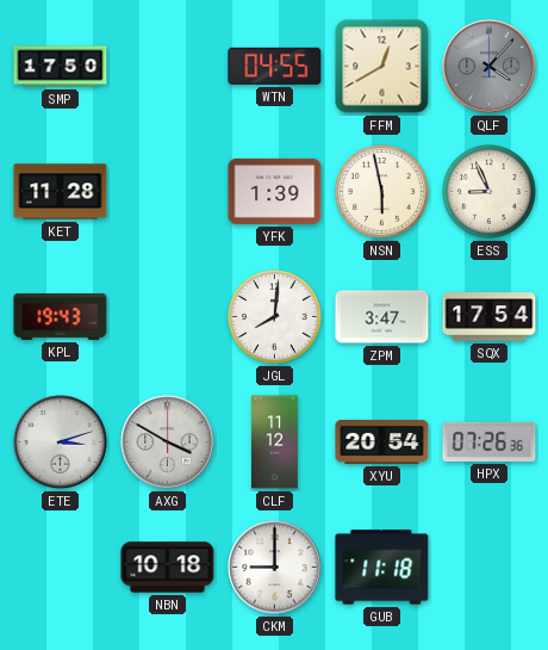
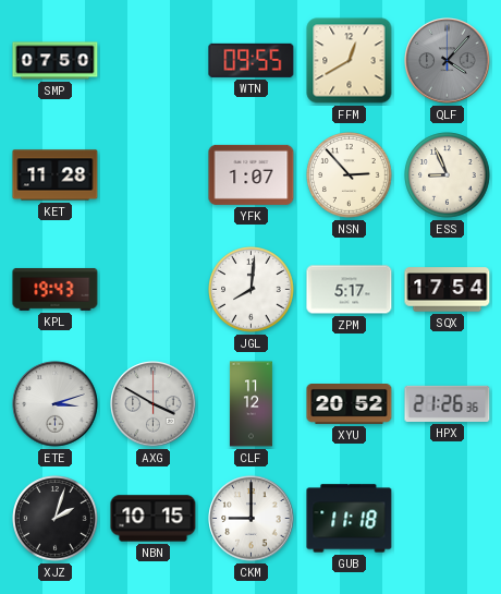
SMP: 17:50 -> 07:50 (56, 61)
WTN: 04:55 -> 09:55 (252, 60)
YFK: 1:39 -> 1:07 (252, 174)
NSN: 5:58 -> 2:53 (350, 175)
ZPM: 3:47 -> 5:17 (350, 290)
XYU: 20:54 -> 20:52 (350, 404)
HPX: 07:26 -> 21:26 (448, 403)
XJZ: none -> 2:03 (56, 519)
NBN: 10:18 -> 10:15 (154, 519)
